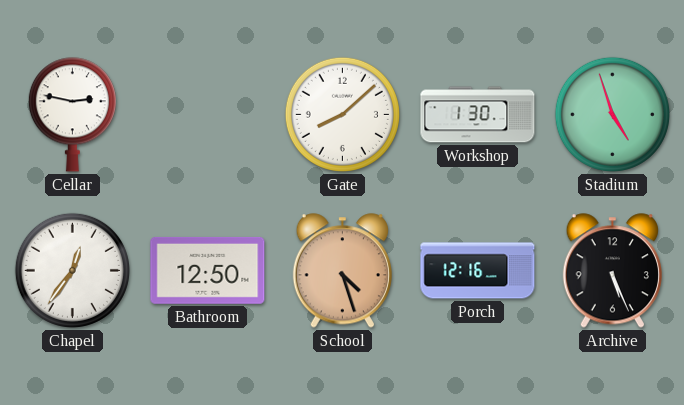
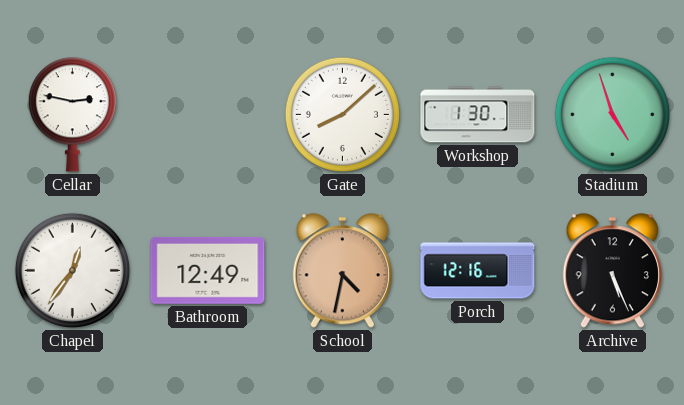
Bathroom: 12:50 -> 12:49 (208, 270)
School: 4:27 -> 4:32 (342, 271)
